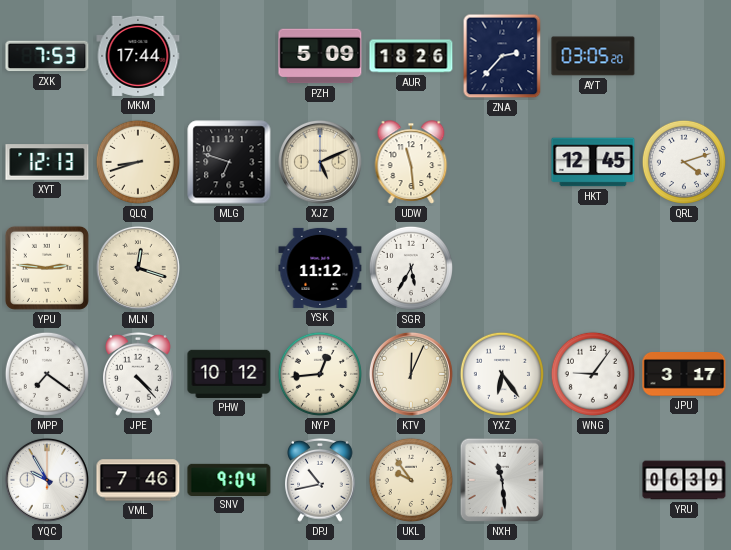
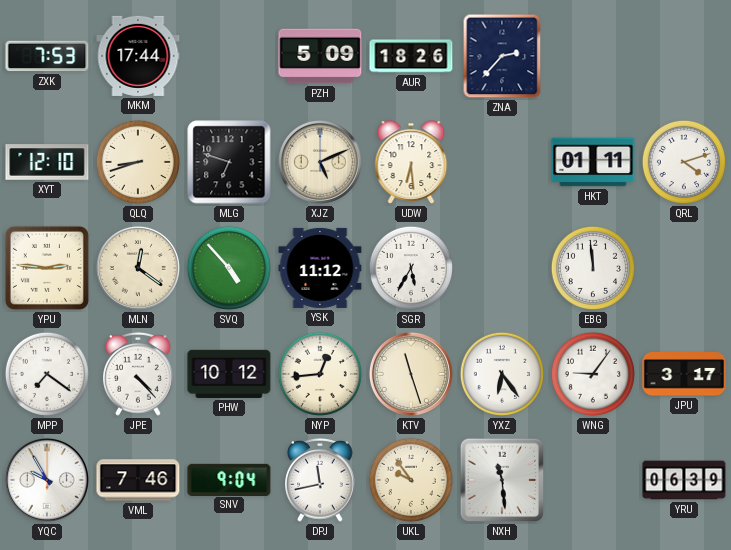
AYT: 03:05 -> none (593, 56)
XYT: 12:13 -> 12:10 (47, 162)
UDW: 11:29 -> 6:29 (411, 162)
HKT: 12:45 -> 01:11 (593, 162)
MLN: 12:18 -> 12:21 (138, 268)
SVQ: none -> 4:53 (229, 268)
EBG: none -> 11:59 (593, 268)
KTV: 12:04 -> 11:27 (411, 374)
DPJ: 10:43 -> 11:43 (320, 480)
